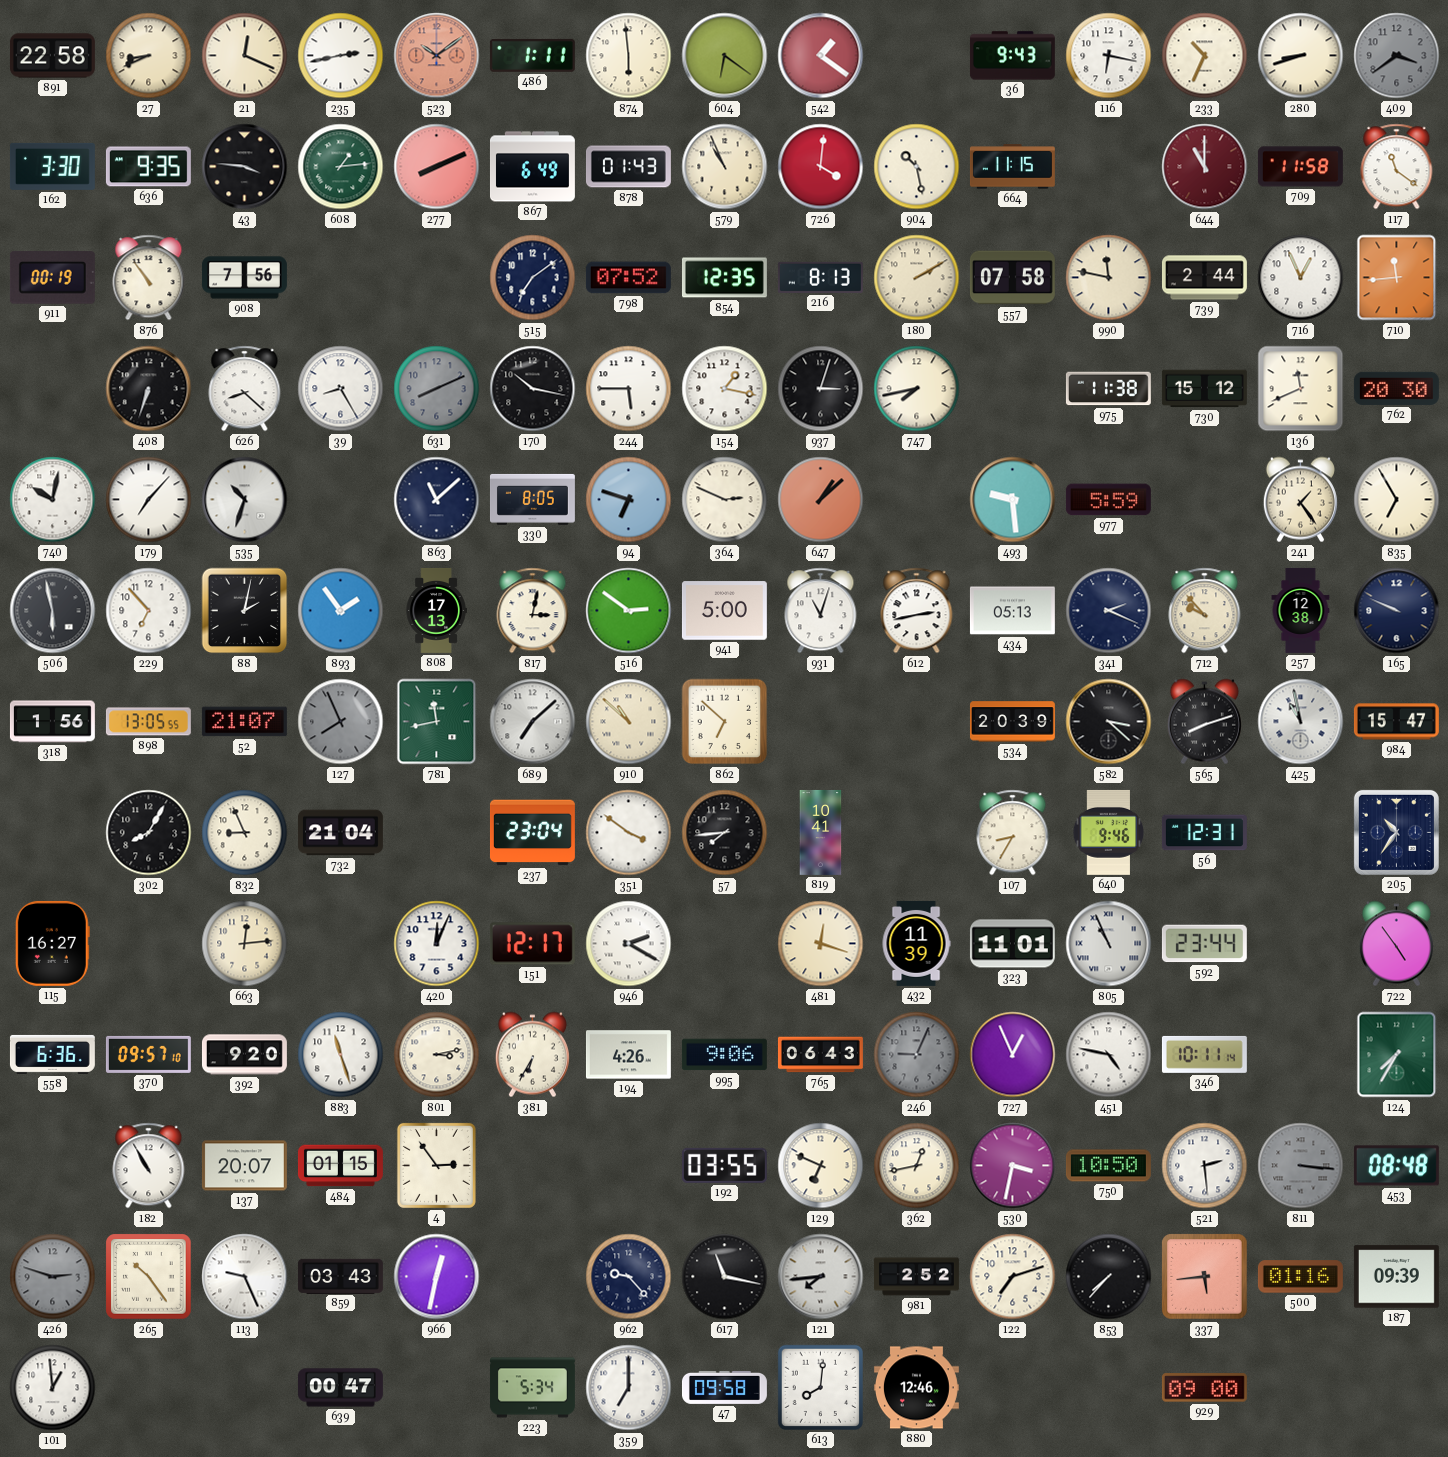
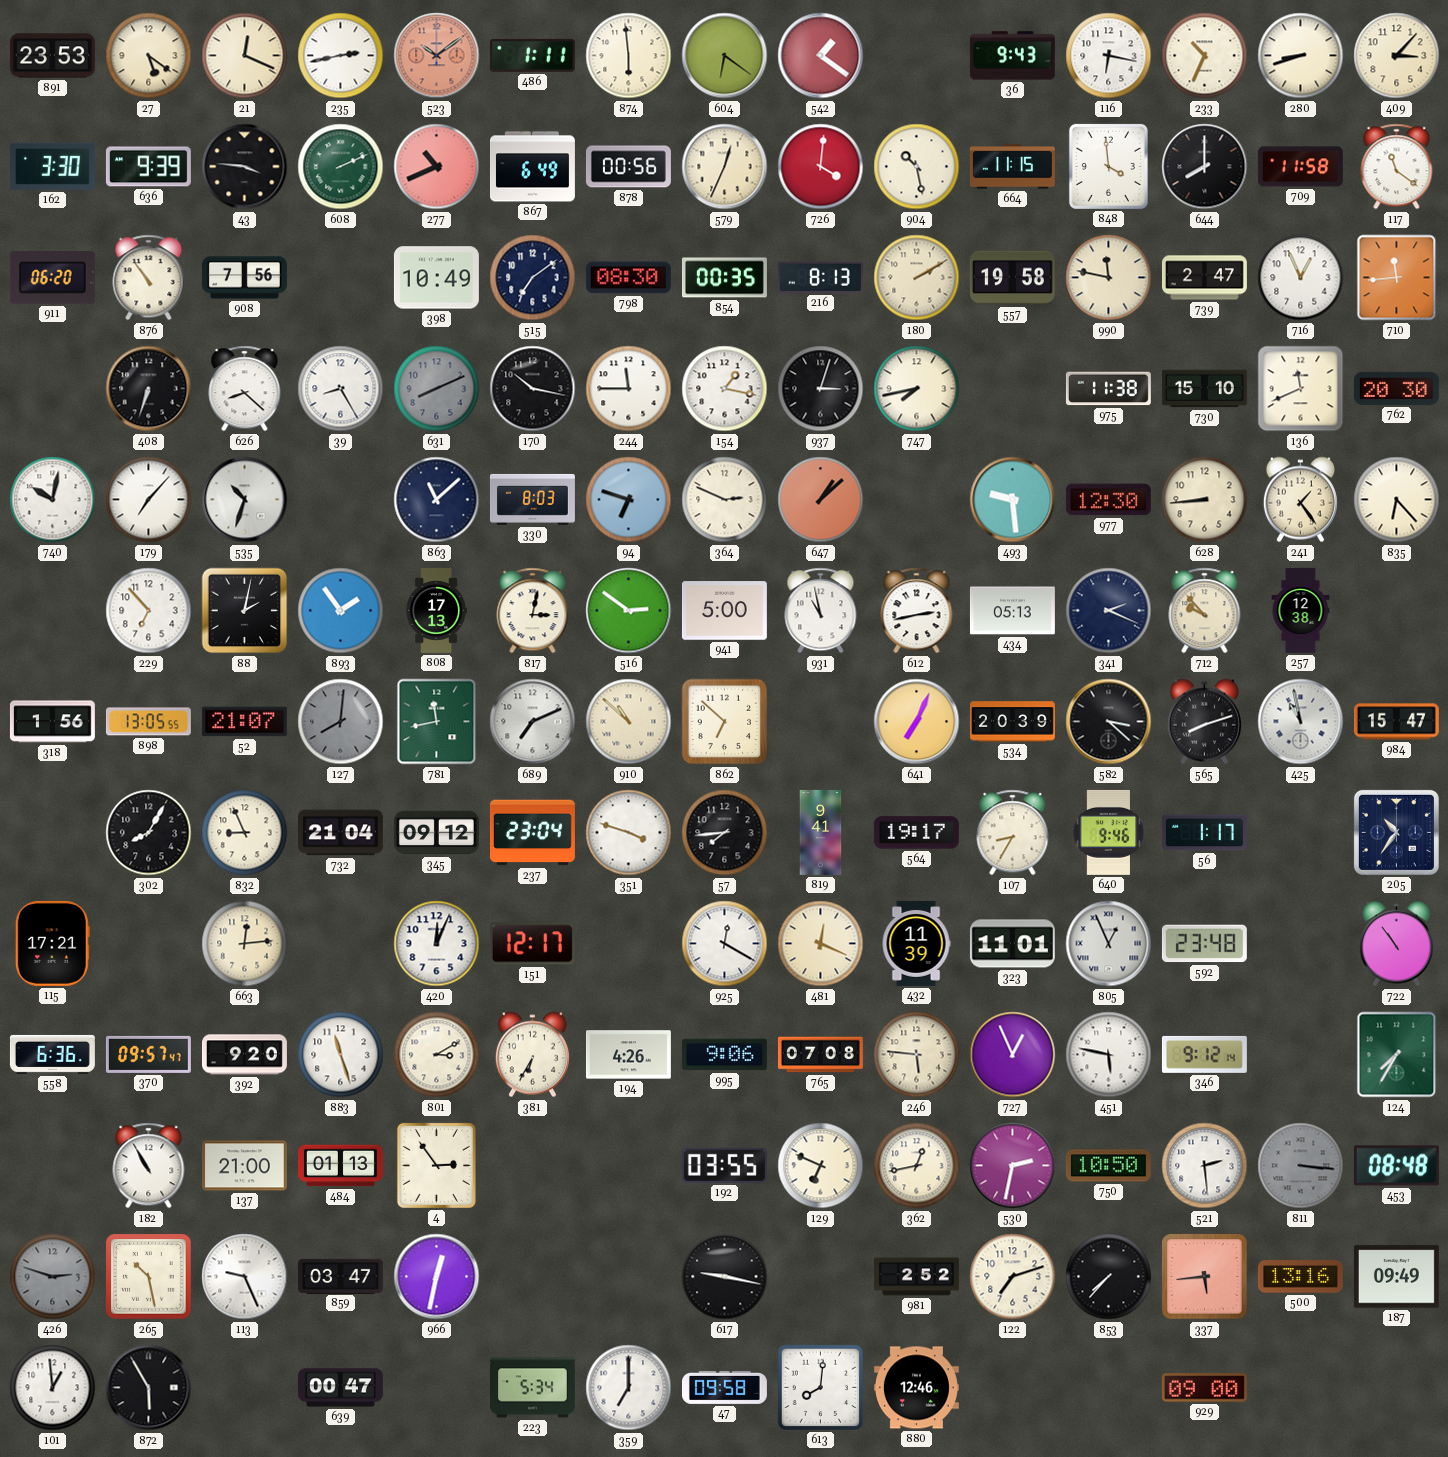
891: 22:58 -> 23:53 (52, 56)
27: 8:41 -> 5:21 (149, 56)
409: 3:39 -> 3:07 (1397, 56)
409 dial: grey -> cream (1397, 56)
636: 9:35 -> 9:39 (148, 167)
608: 1:14 -> 2:11 (341, 167)
277: 8:11 -> 10:41 (437, 167)
878: 01:43 -> 00:56 (628, 167)
579: 10:56 -> 12:34 (725, 167)
848: none -> 3:59 (1108, 166)
644: 11:00 -> 8:00 (1205, 167)
644 dial: burgundy -> black (1205, 167)
911: 00:19 -> 06:20 (52, 278)
398: none -> 10:49 (436, 278)
798: 07:52 -> 08:30 (628, 278)
854: 12:35 -> 00:35 (724, 278)
557: 07:58 -> 19:58 (1012, 278)
739: 2:44 -> 2:47 (1204, 278)
244: 5:45 -> 11:45 (629, 389)
730: 15:12 -> 15:10 (1204, 389)
330: 8:05 -> 8:03 (532, 499)
977: 5:59 -> 12:30 (1108, 500)
628: none -> 8:44 (1205, 500)
835: 6:55 -> 6:23 (1397, 500)
506: 5:58 -> none (53, 611)
931: 11:03 -> 10:58 (821, 611)
165: 9:49 -> none (1397, 611)
127: 7:56 -> 8:01 (341, 722)
689: 7:08 -> 7:11 (533, 722)
641: none -> 7:04 (917, 722)
345: none -> 09:12 (436, 833)
351: 3:51 -> 3:48 (629, 833)
819: 10:41 -> 9:41 (821, 832)
564: none -> 19:17 (916, 833)
56: 12:31 -> 1:17 (1204, 833)
115: 16:27 -> 17:21 (52, 943)
946: 2:20 -> none (629, 944)
925: none -> 12:20 (725, 944)
481: 12:18 -> 12:19 (821, 944)
805: 10:56 -> 12:56 (1109, 944)
592: 23:44 -> 23:48 (1204, 944)
722: 4:54 -> 10:54 (1396, 944)
370: 09:57:10 -> 09:57:47 (148, 1054)
801: 3:13 -> 3:10 (437, 1055)
765: 06:43 -> 07:08 (820, 1055)
246: 9:04 -> 5:46 (917, 1055)
246 dial: grey -> cream (917, 1055)
451: 4:47 -> 5:47 (1109, 1055)
346: 10:11 -> 9:12 (1204, 1054)
137: 20:07 -> 21:00 (244, 1166)
484: 01:15 -> 01:13 (340, 1166)
530: 3:32 -> 2:32 (1013, 1166)
265: 10:24 -> 10:28 (149, 1277)
859: 03:43 -> 03:47 (340, 1276)
962: 9:23 -> none (629, 1277)
617: 11:17 -> 9:17 (725, 1277)
121: 7:44 -> none (821, 1277)
500: 01:16 -> 13:16 (1300, 1277)
187: 09:39 -> 09:49 (1396, 1277)
872: none -> 5:55 (149, 1388)
